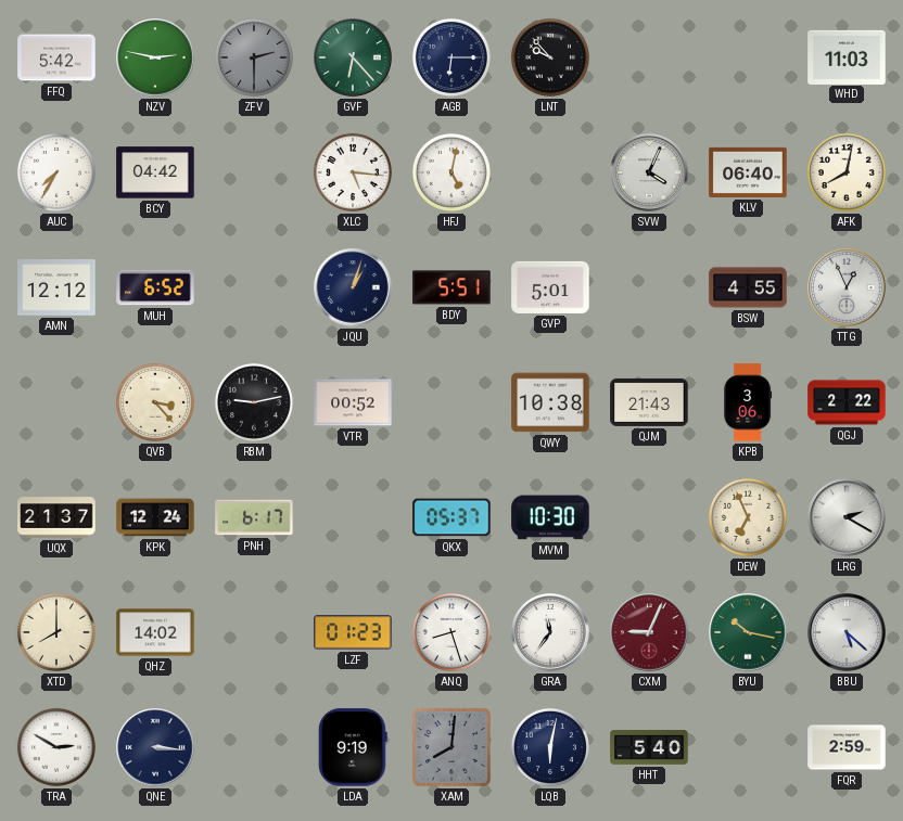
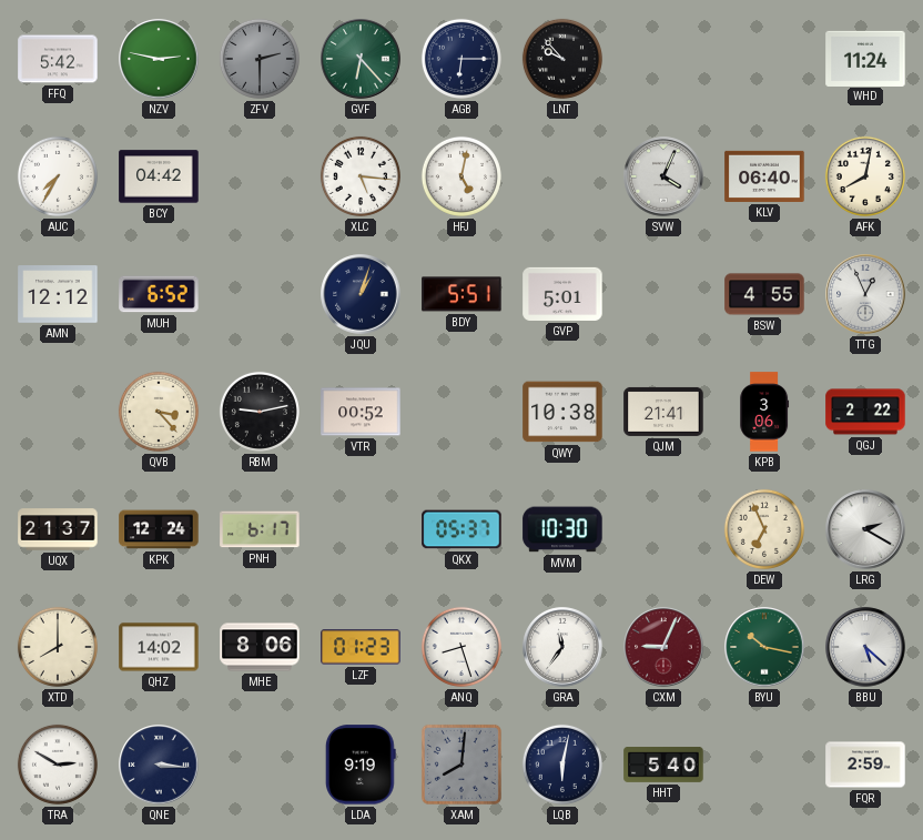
WHD: 11:03 -> 11:24 (865, 58)
QJM: 21:43 -> 21:41 (663, 412)
MHE: none -> 8:06 (260, 647)
